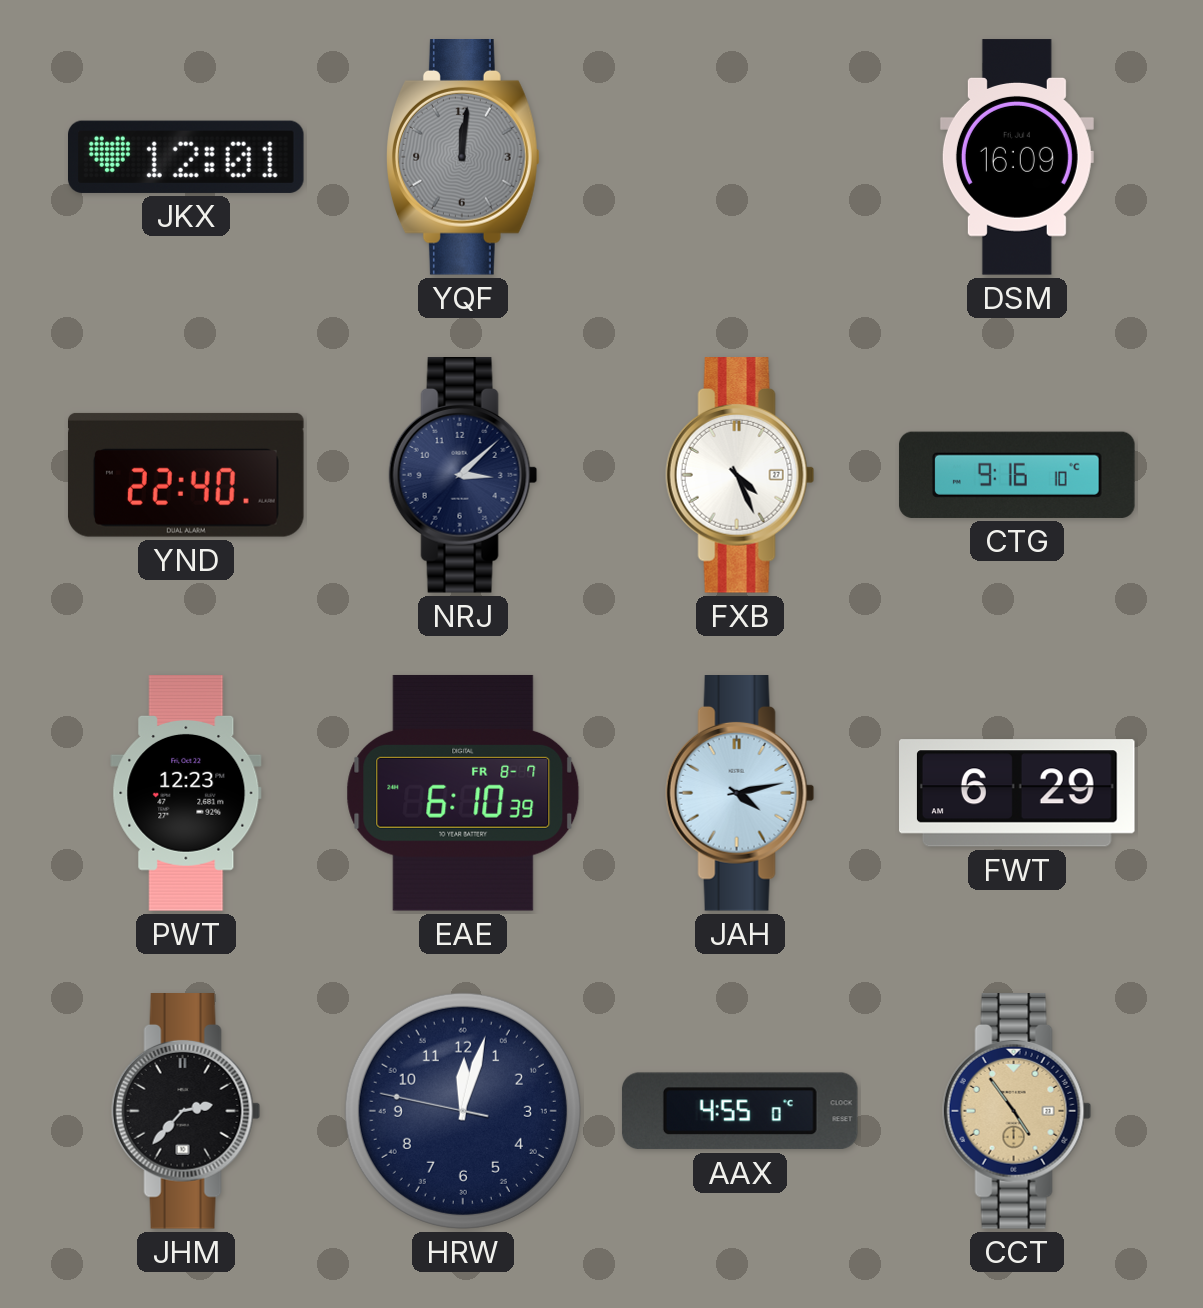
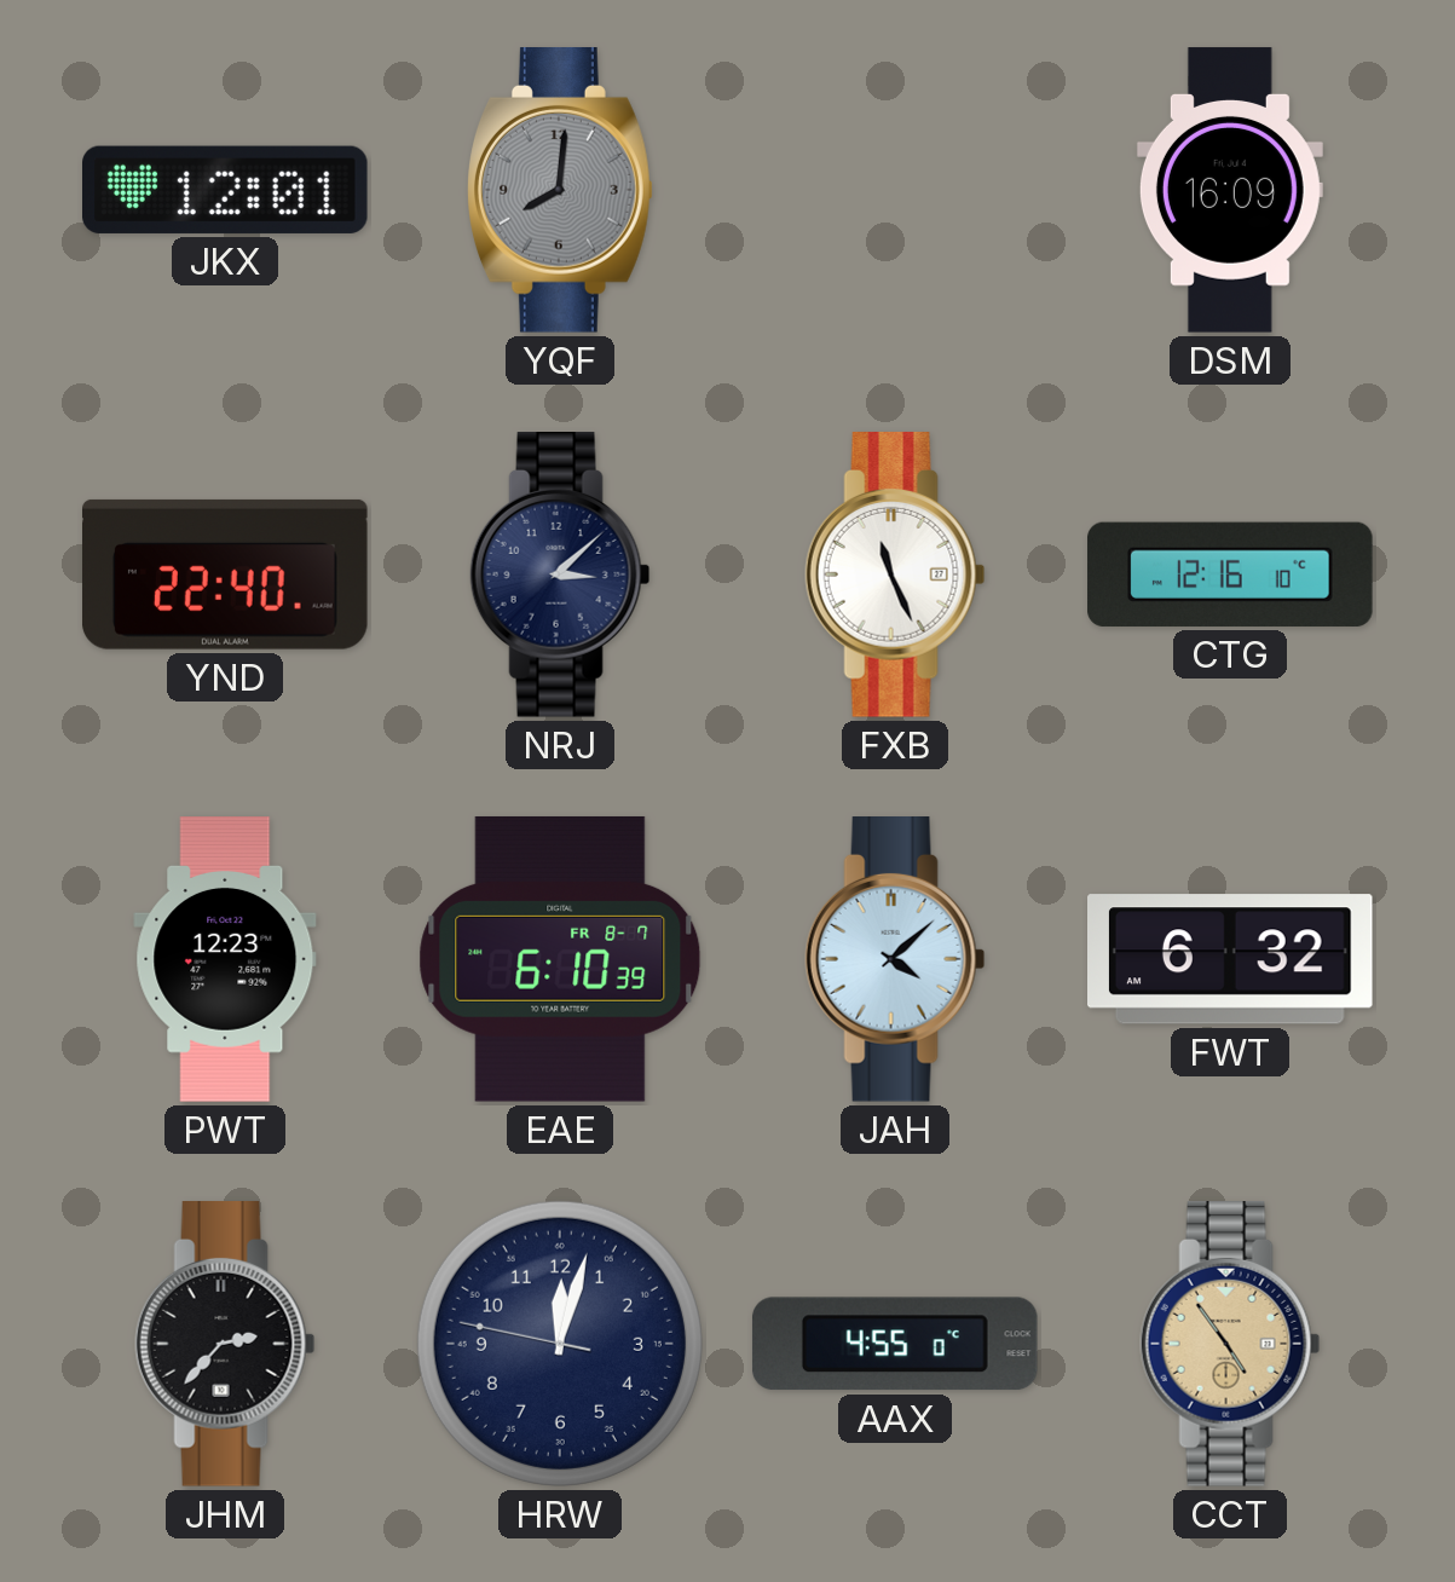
YQF: 12:01 -> 8:01 (561, 191)
FXB: 4:26 -> 11:26 (895, 576)
CTG: 9:16 -> 12:16 (1230, 575)
JAH: 4:13 -> 4:08 (895, 960)
FWT: 6:29 -> 6:32 (1231, 959)
